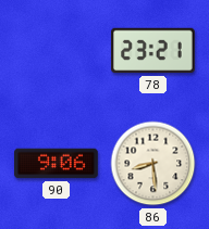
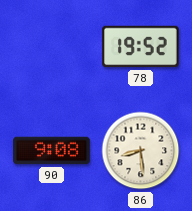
78: 23:21 -> 19:52 (141, 47)
90: 9:06 -> 9:08 (52, 151)
